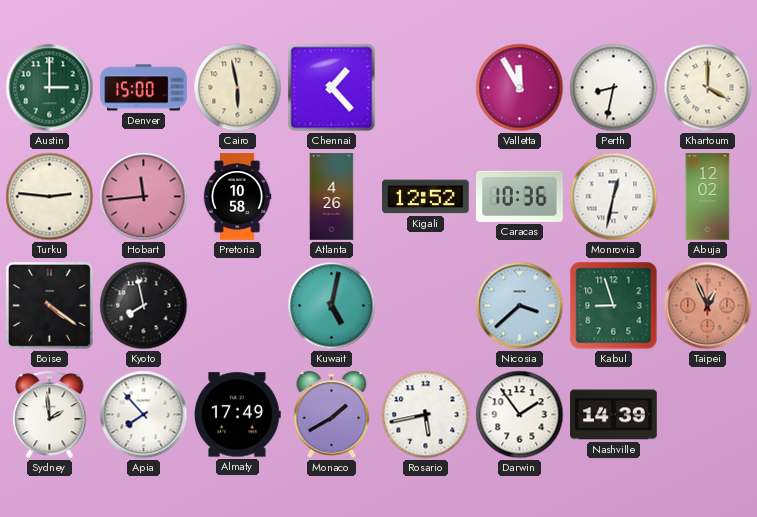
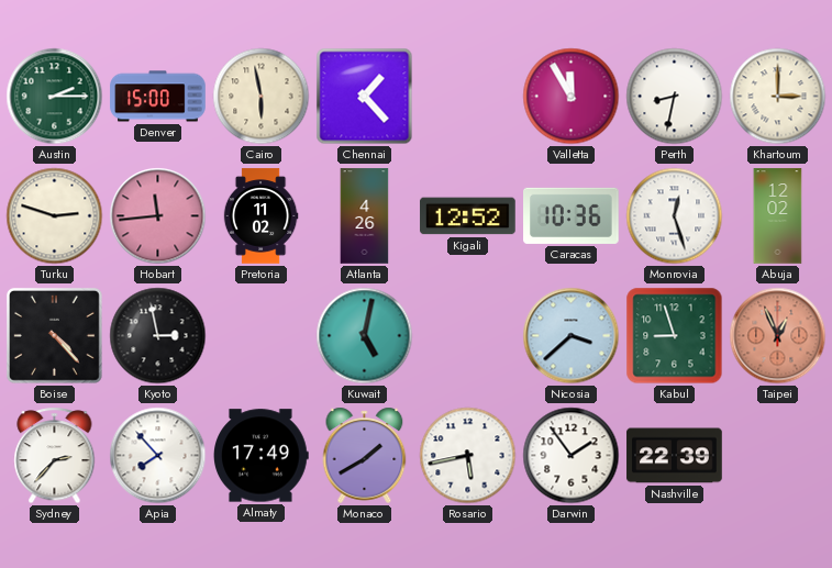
Austin: 3:00 -> 2:15 (55, 97)
Khartoum: 4:00 -> 3:00 (778, 97)
Turku: 2:46 -> 2:48 (55, 216)
Pretoria: 10:58 -> 11:02 (260, 216)
Monrovia: 12:32 -> 12:27 (675, 216)
Boise: 4:21 -> 4:23 (54, 335)
Kyoto: 7:58 -> 2:58 (158, 336)
Sydney: 1:59 -> 2:37 (55, 456)
Nashville: 14:39 -> 22:39 (675, 456)
